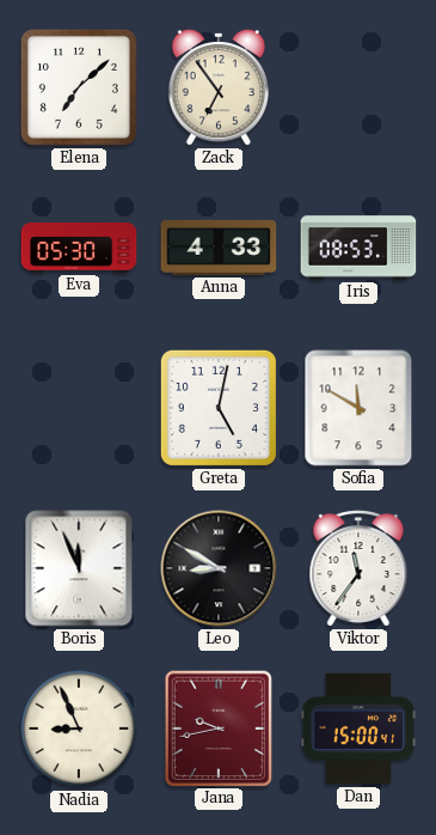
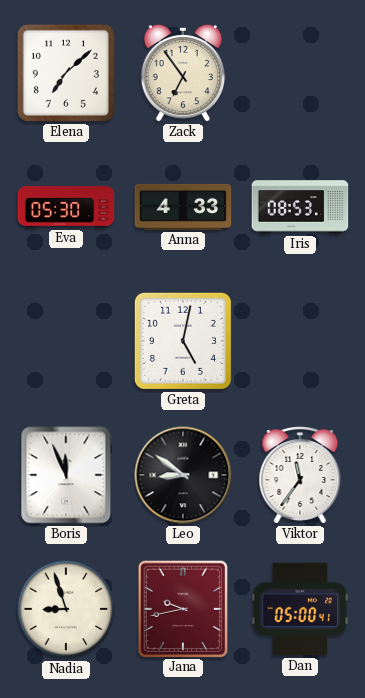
Sofia: 11:50 -> none (358, 408)
Leo: 8:50 -> 8:51 (183, 475)
Nadia: 8:56 -> 8:57 (66, 609)
Dan: 15:00 -> 05:00 (300, 609)
